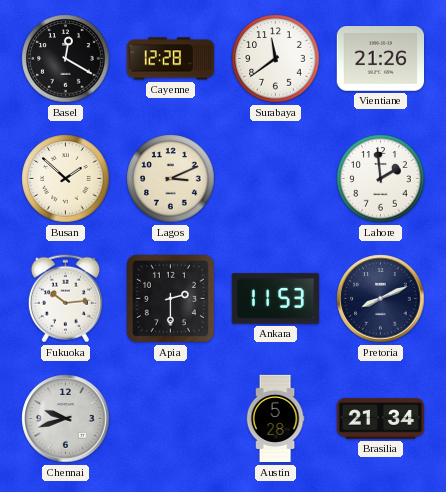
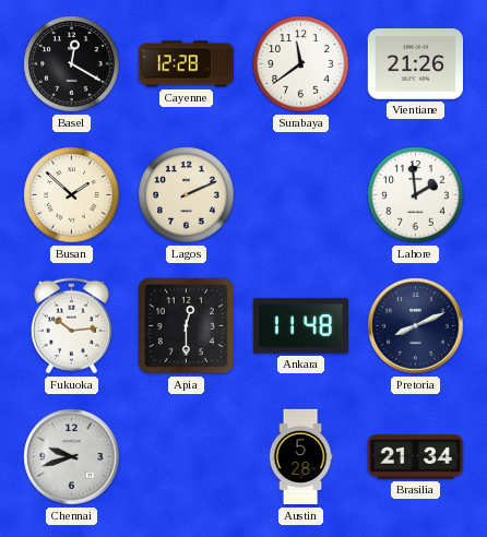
Lagos: 3:11 -> 2:11 (187, 195)
Apia: 2:30 -> 12:30 (186, 325)
Ankara: 11:53 -> 11:48 (300, 326)
